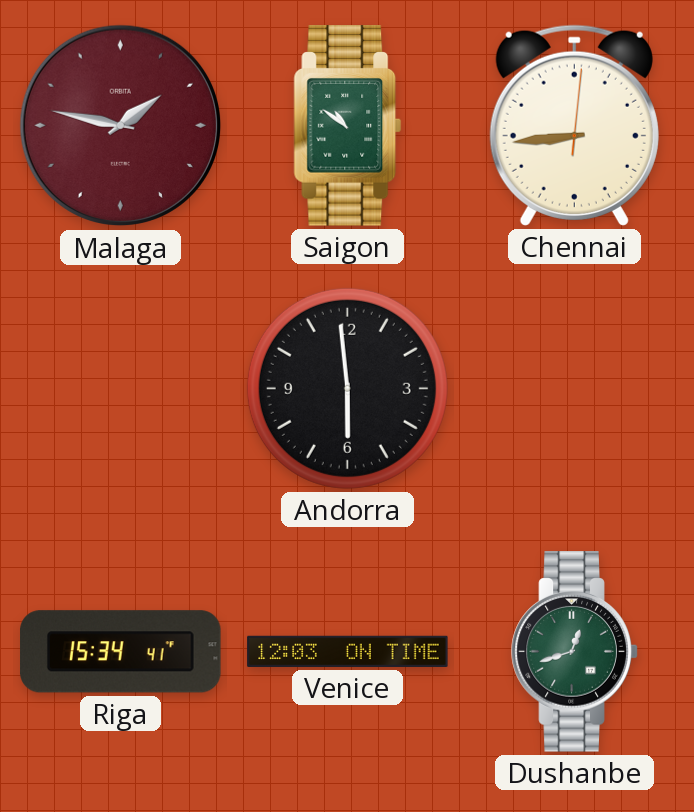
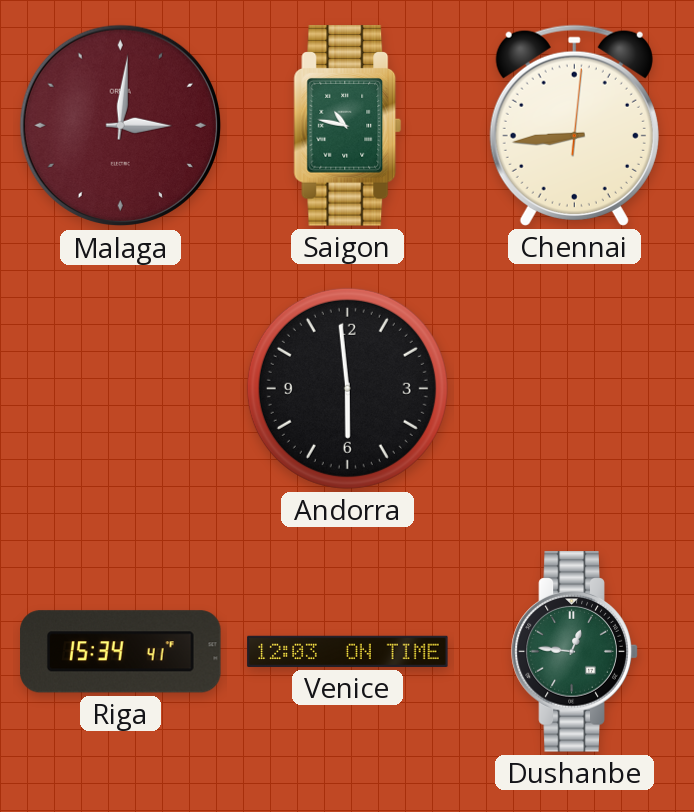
Malaga: 1:47 -> 3:01 (121, 126)
Saigon: 10:51 -> 10:47 (348, 126)
Dushanbe: 12:42 -> 12:46 (575, 652)
